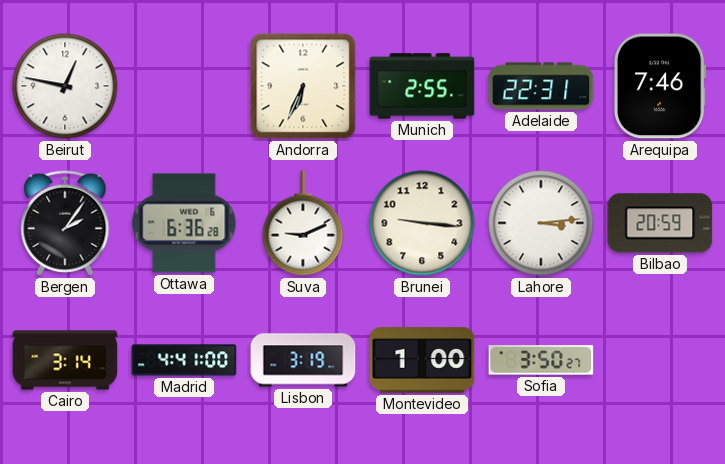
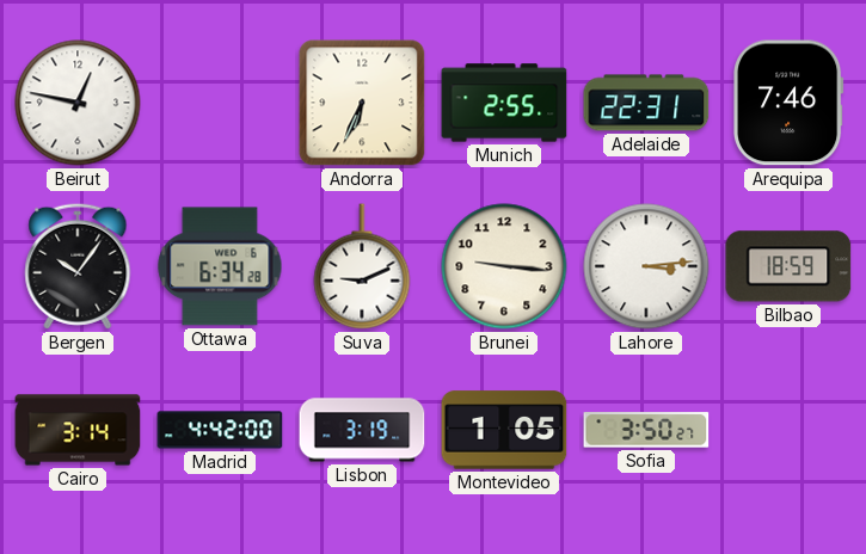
Bergen: 2:06 -> 10:06 (78, 266)
Ottawa: 6:36 -> 6:34 (220, 266)
Bilbao: 20:59 -> 18:59 (788, 266)
Madrid: 4:41 -> 4:42 (220, 430)
Montevideo: 1:00 -> 1:05 (504, 430)
